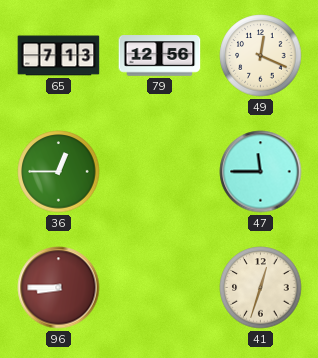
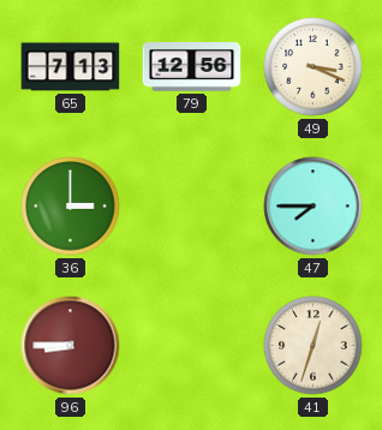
49: 12:19 -> 3:19 (314, 67)
36: 12:45 -> 3:00 (71, 207)
47: 11:45 -> 7:45 (314, 207)
